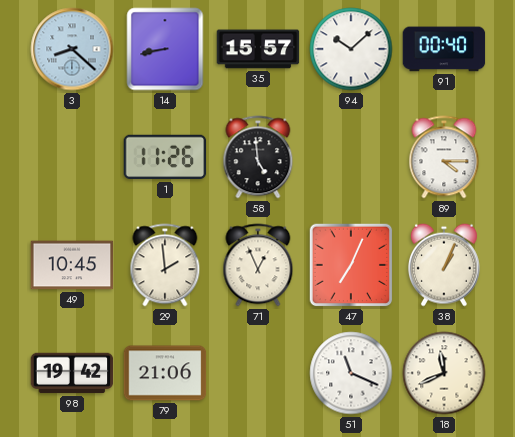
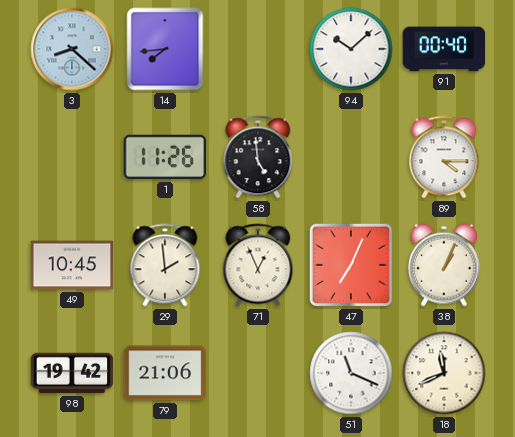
14: 8:43 -> 7:44 (165, 49)
35: 15:57 -> none (258, 49)
